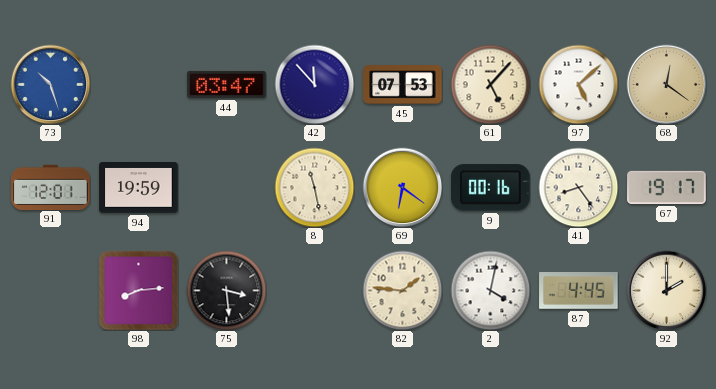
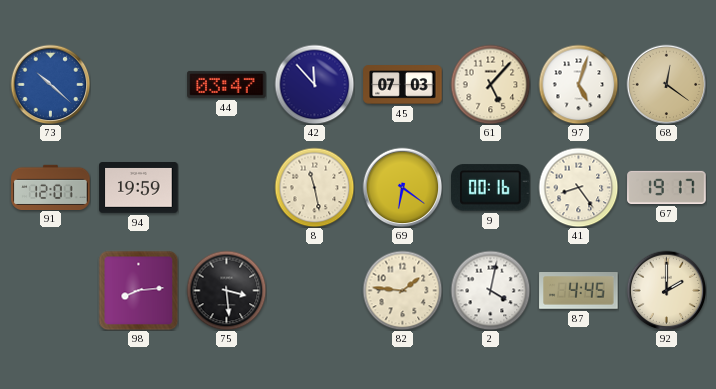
73: 10:27 -> 10:22 (50, 84)
45: 07:53 -> 07:03 (403, 85)
97: 5:08 -> 5:03 (578, 84)
